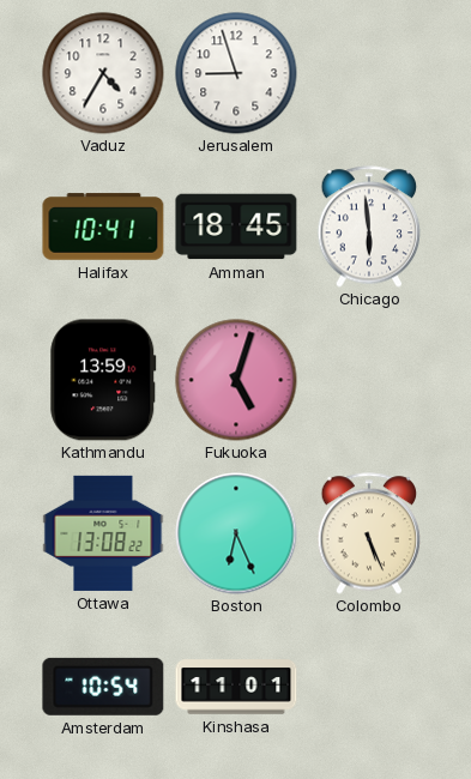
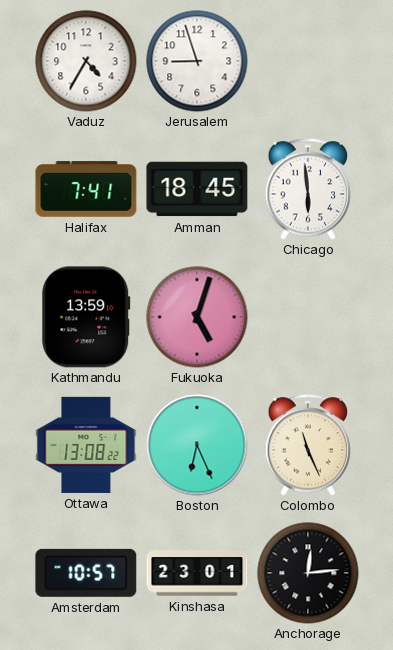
Halifax: 10:41 -> 7:41 (86, 189)
Colombo: 5:26 -> 11:26 (308, 445)
Amsterdam: 10:54 -> 10:57 (86, 573)
Kinshasa: 11:01 -> 23:01 (197, 573)
Anchorage: none -> 12:14 (308, 573)
